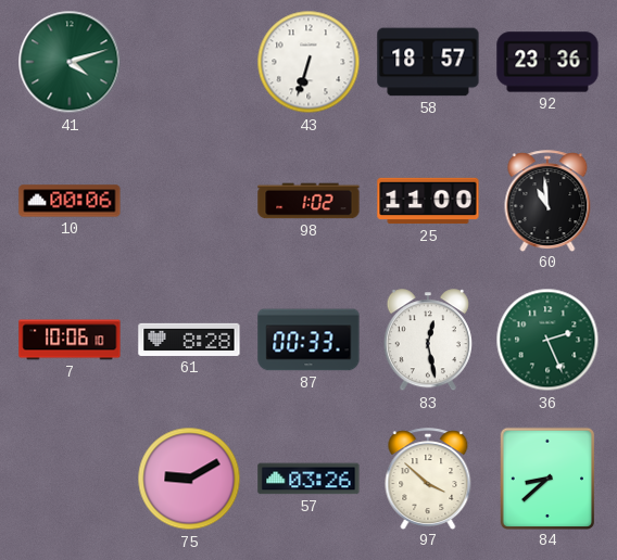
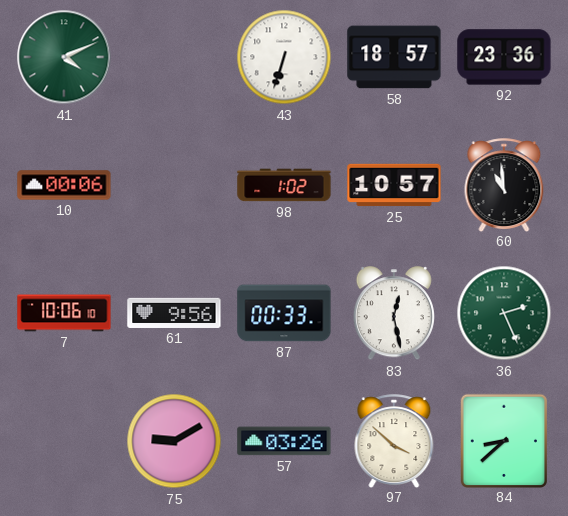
41: 4:12 -> 4:11 (64, 57)
25: 11:00 -> 10:57 (394, 185)
61: 8:28 -> 9:56 (174, 313)
